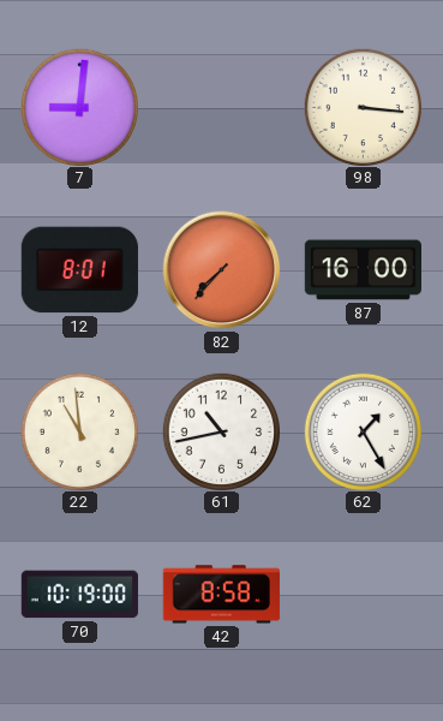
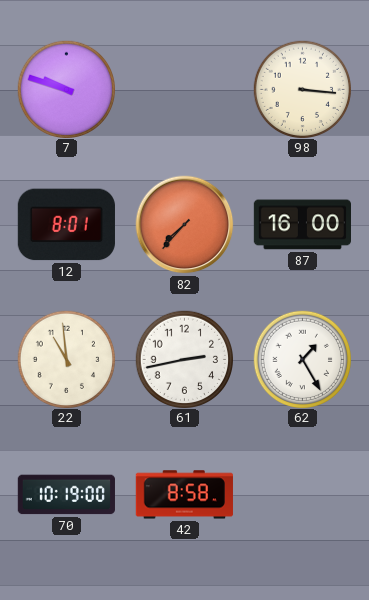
7: 9:01 -> 9:48 (66, 89)
61: 10:43 -> 2:43 (184, 359)
